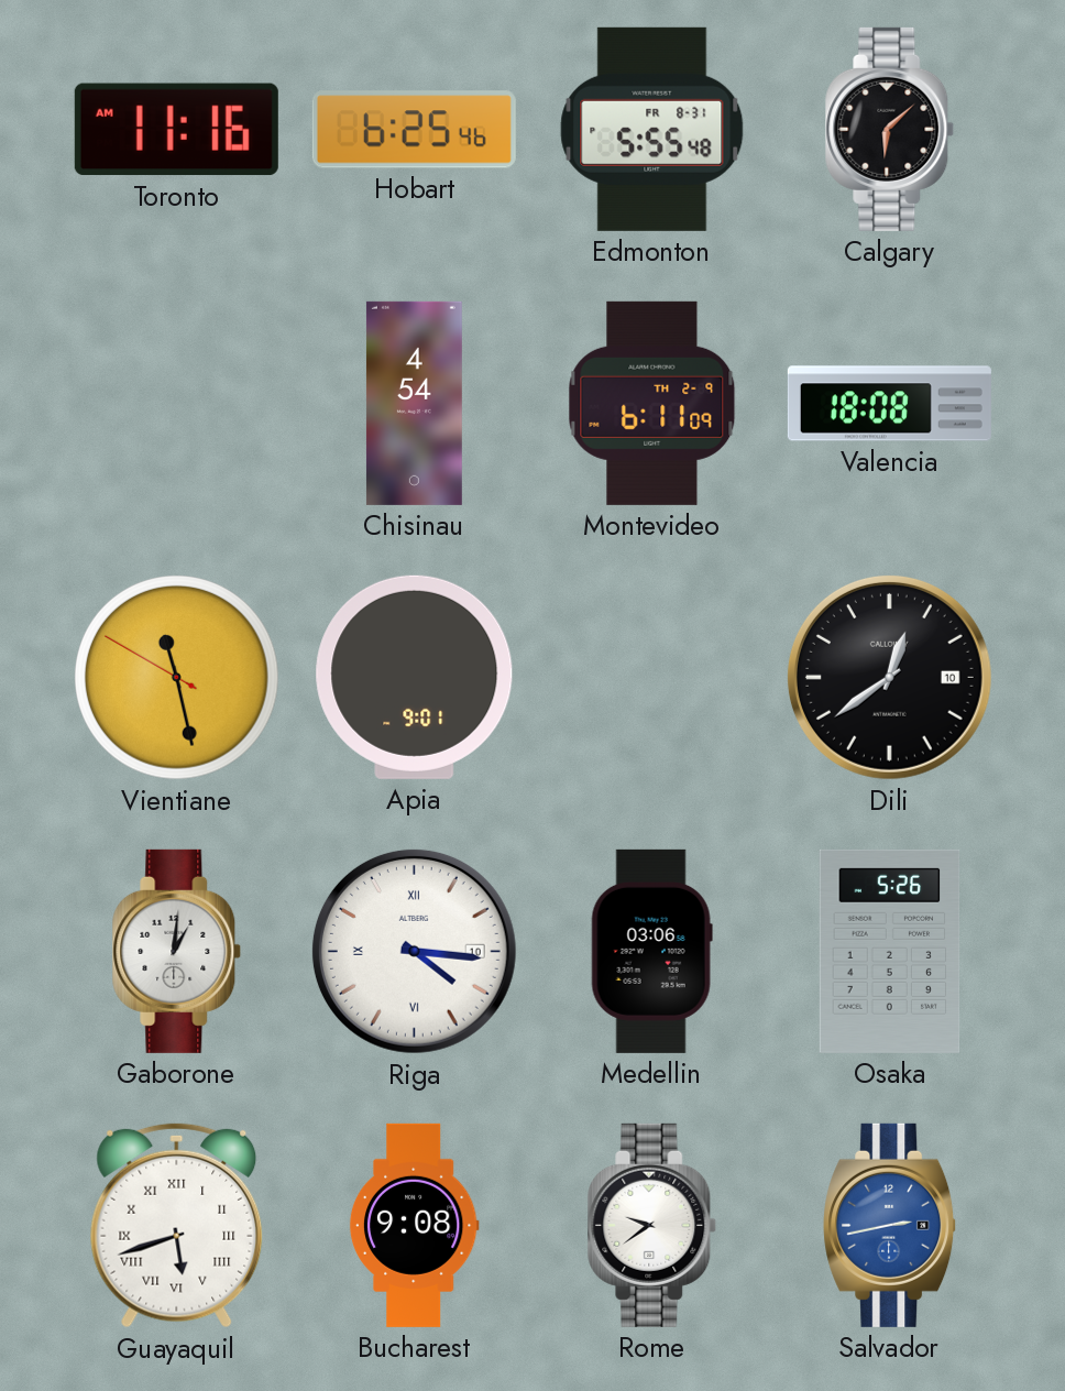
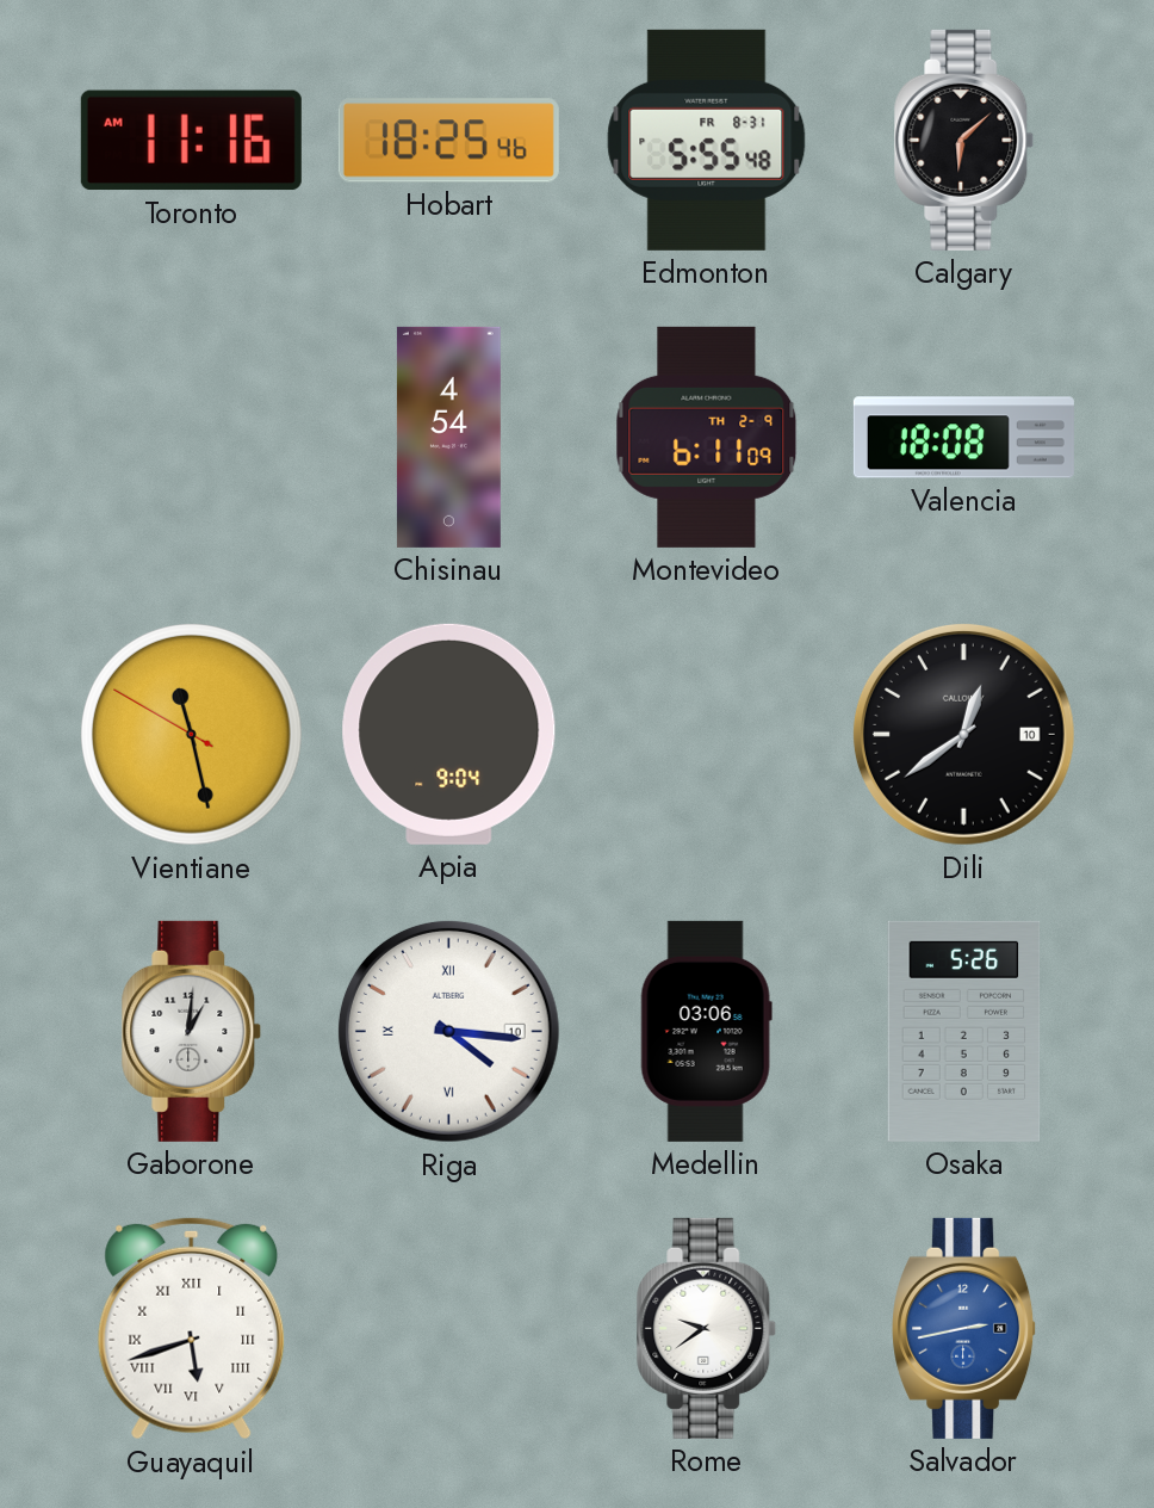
Hobart: 6:25 -> 18:25 (448, 141)
Apia: 9:01 -> 9:04 (449, 734)
Bucharest: 9:08 -> none (414, 1225)
